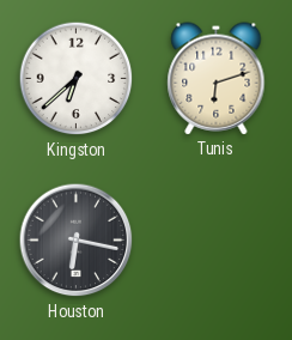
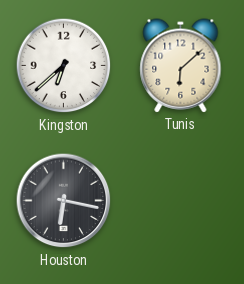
Tunis: 6:12 -> 6:08 (181, 66)
